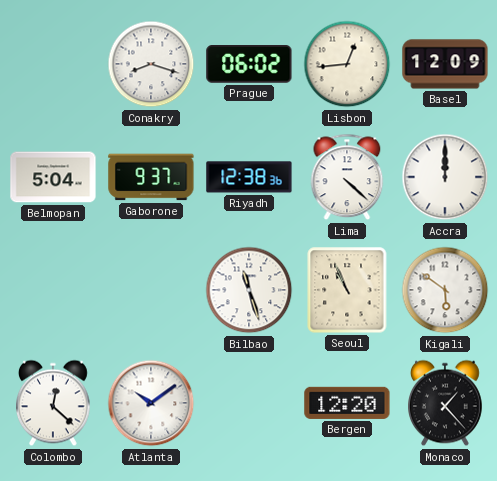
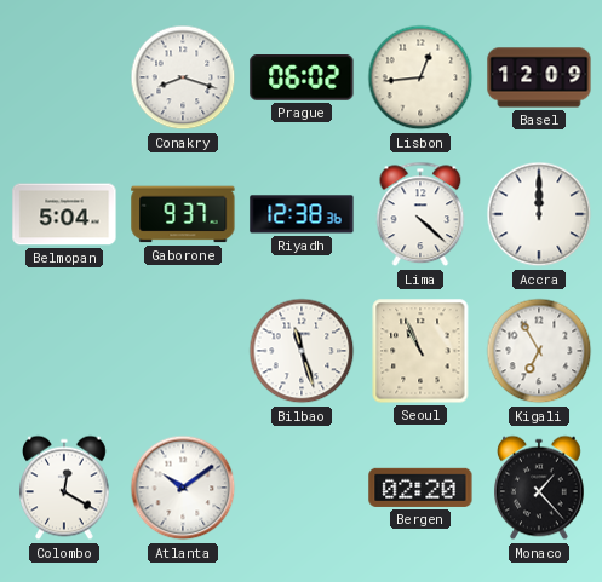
Kigali: 5:51 -> 6:55 (539, 351)
Colombo: 12:22 -> 12:20 (65, 488)
Bergen: 12:20 -> 02:20 (420, 488)
